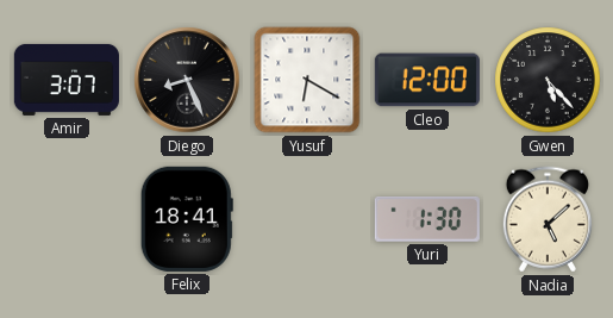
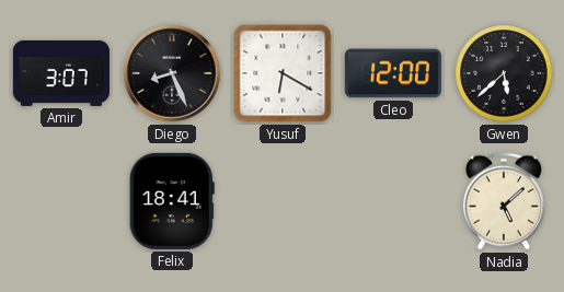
Gwen: 5:23 -> 5:38 (504, 73)
Yuri: 1:30 -> none (427, 219)
